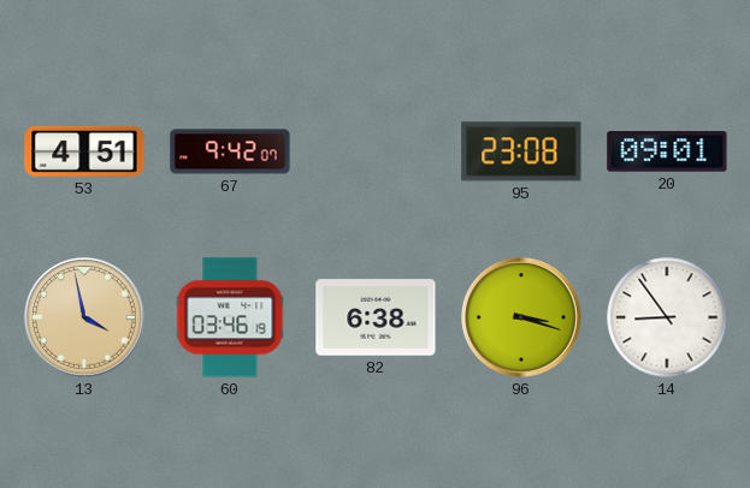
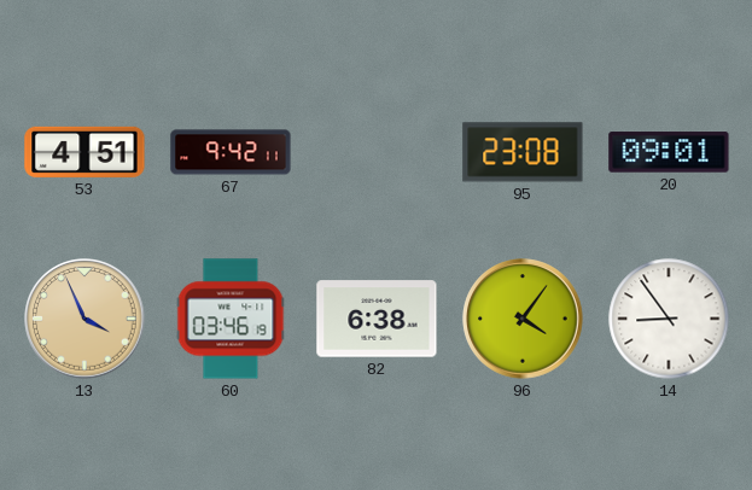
67: 9:42:07 -> 9:42:11 (231, 152)
13: 3:58 -> 3:56 (84, 319)
96: 3:18 -> 4:06 (523, 319)
